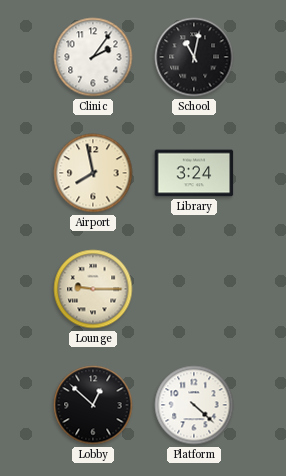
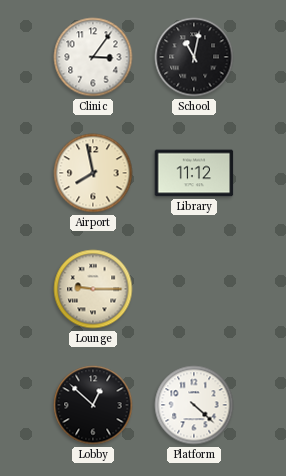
Clinic: 2:06 -> 3:06 (93, 57)
Library: 3:24 -> 11:12 (194, 173)
